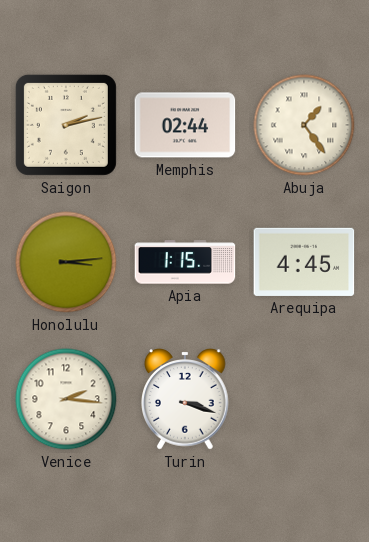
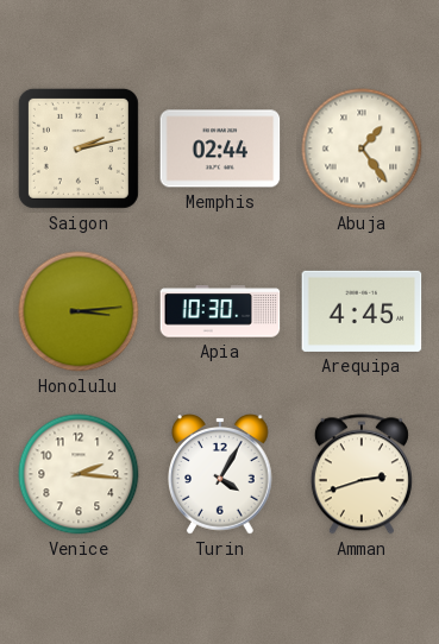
Apia: 1:15 -> 10:30 (220, 311)
Turin: 3:18 -> 4:05 (220, 474)
Amman: none -> 2:42 (362, 474)
